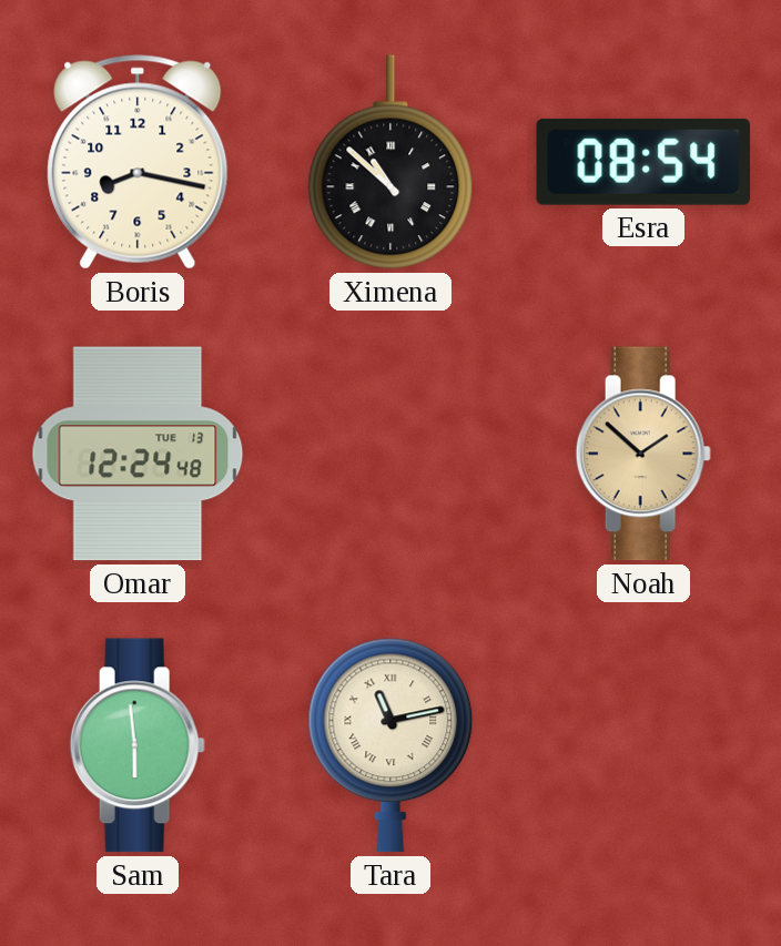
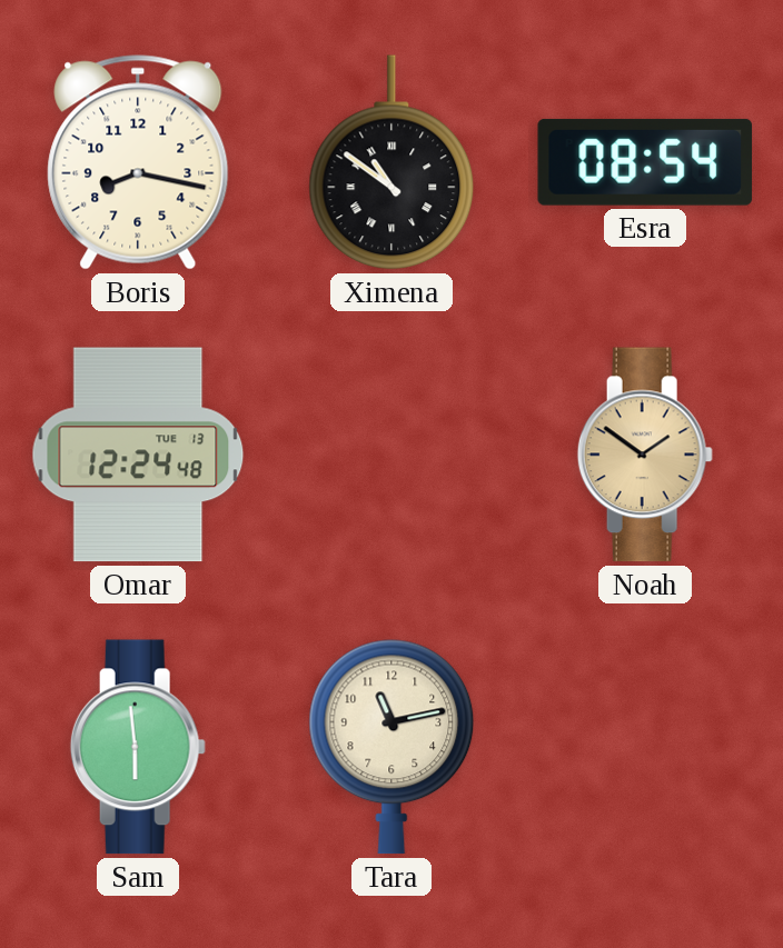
Ximena: 10:52 -> 10:51 (391, 162)
Noah: 1:52 -> 1:51 (645, 455)
Tara numerals: Roman -> Arabic (391, 747)
